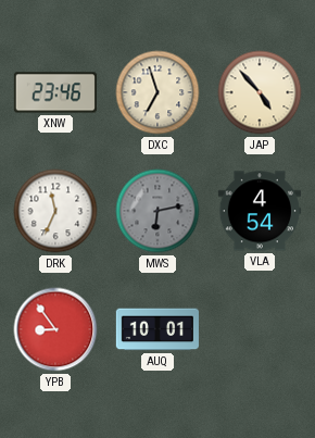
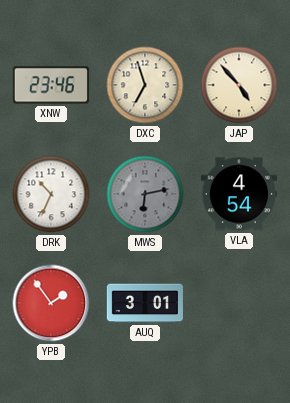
DRK: 11:34 -> 10:34 (51, 194)
YPB: 8:54 -> 1:54 (51, 303)
AUQ: 10:01 -> 3:01 (145, 303)
